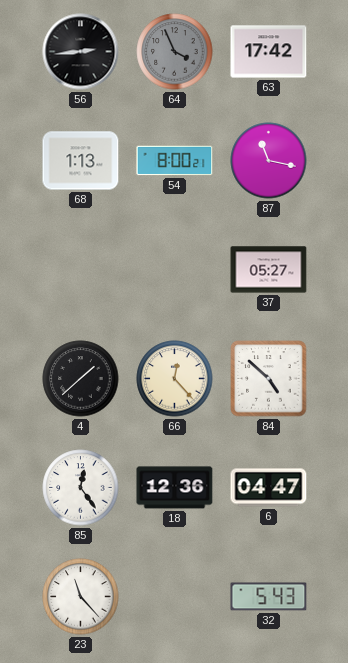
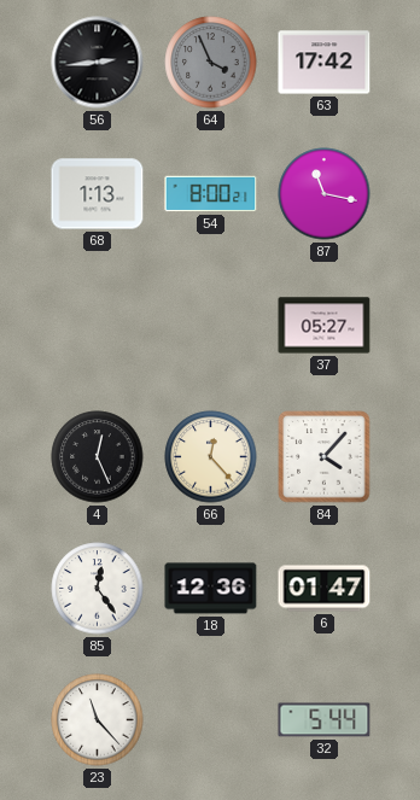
4: 1:38 -> 12:26 (98, 457)
84: 4:52 -> 4:07 (325, 457)
6: 04:47 -> 01:47 (325, 589)
32: 5:43 -> 5:44 (325, 720)
